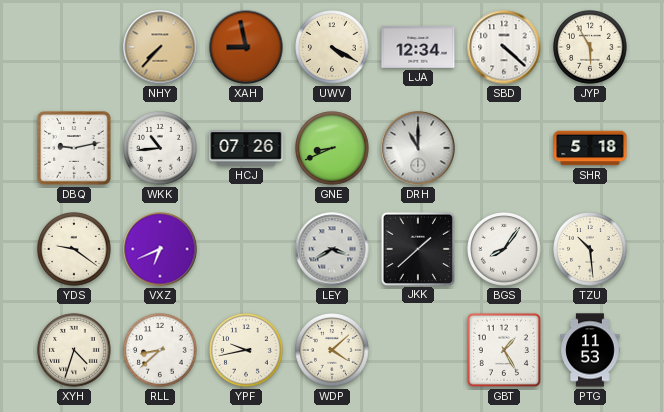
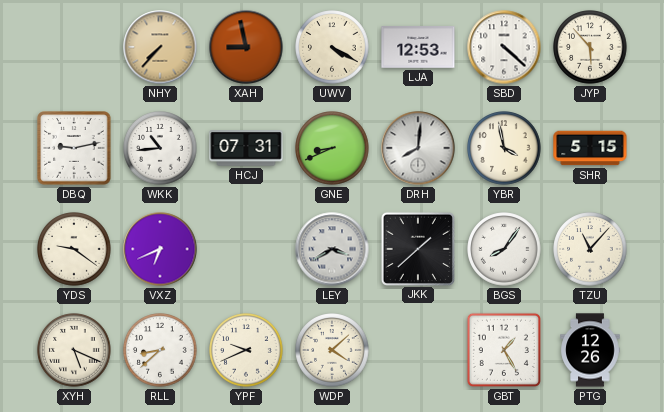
LJA: 12:34 -> 12:53 (418, 47)
JYP: 5:55 -> 5:53 (590, 47)
HCJ: 07:26 -> 07:31 (246, 148)
DRH: 11:00 -> 8:01 (418, 148)
YBR: none -> 3:58 (504, 148)
SHR: 5:18 -> 5:15 (590, 148)
TZU: 10:29 -> 11:07 (590, 249)
XYH: 4:33 -> 5:19 (74, 350)
YPF: 9:43 -> 9:41 (246, 350)
PTG: 11:53 -> 12:26 (590, 350)
